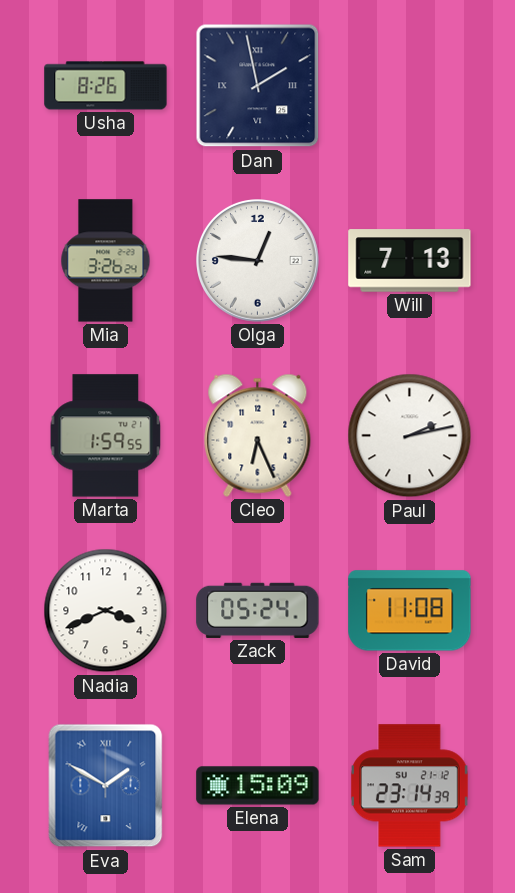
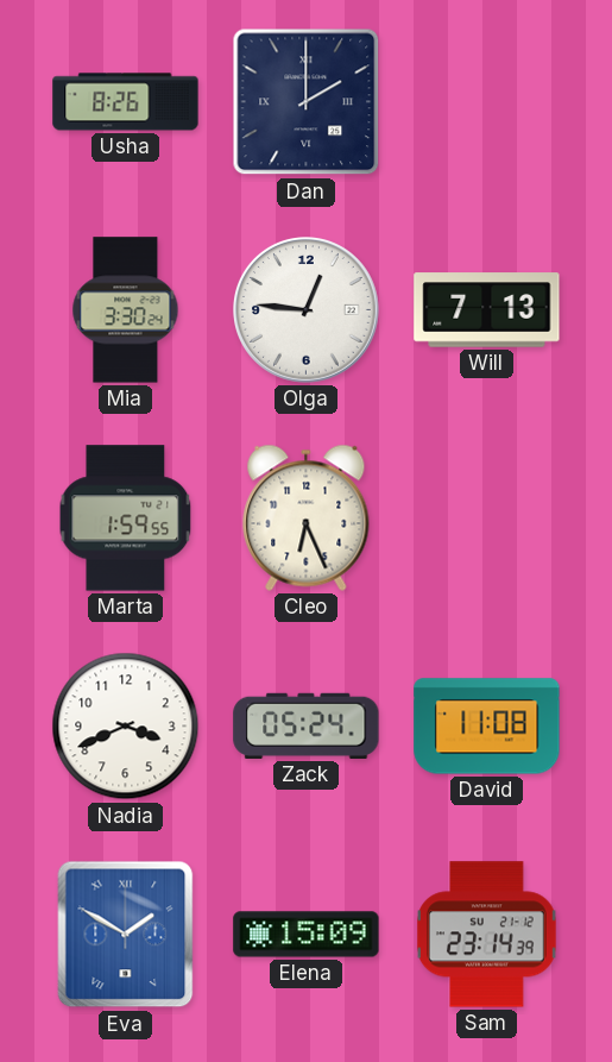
Dan: 1:58 -> 2:00 (307, 102)
Mia: 3:26 -> 3:30 (126, 310)
Paul: 2:13 -> none (410, 436)
